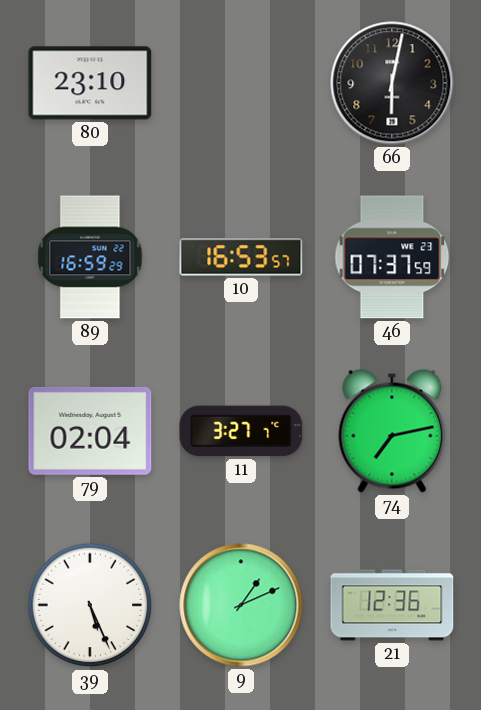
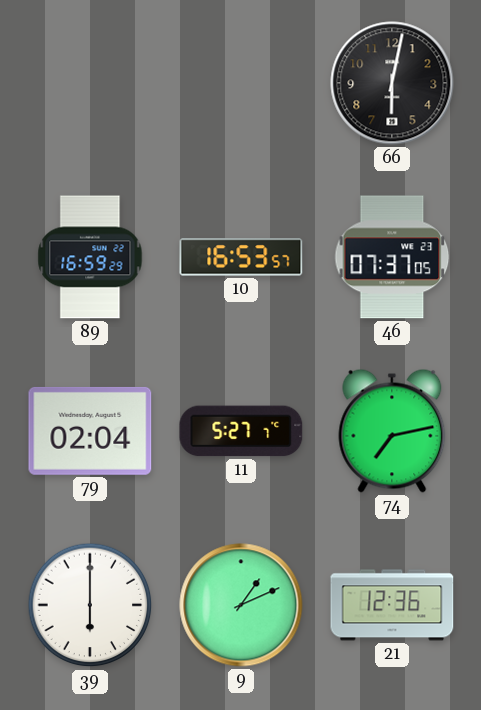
80: 23:10 -> none (90, 83)
46: 07:37:59 -> 07:37:05 (392, 257)
11: 3:27 -> 5:27 (241, 431)
39: 5:26 -> 6:00 (90, 605)
